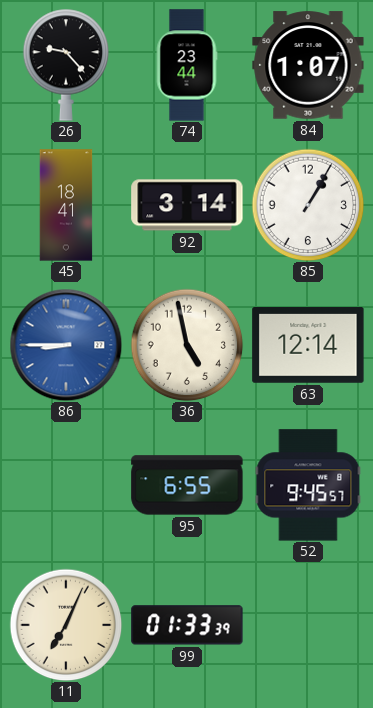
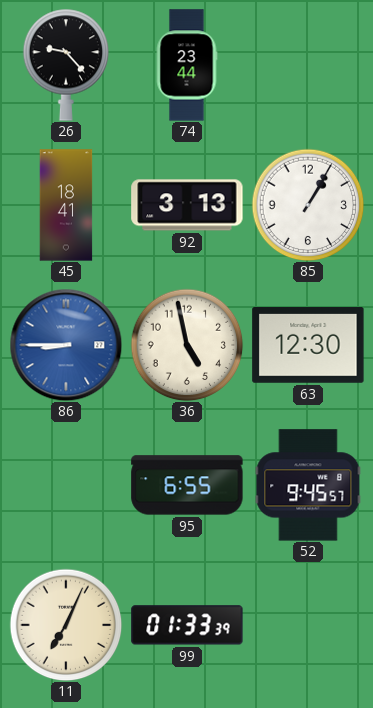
84: 1:07 -> none (308, 65)
92: 3:14 -> 3:13 (187, 205)
63: 12:14 -> 12:30 (308, 346)
